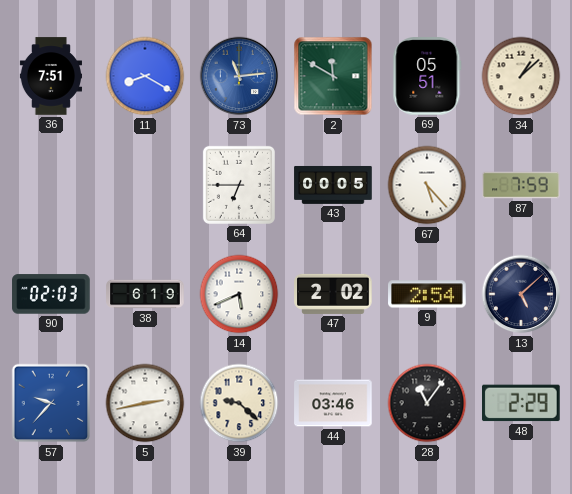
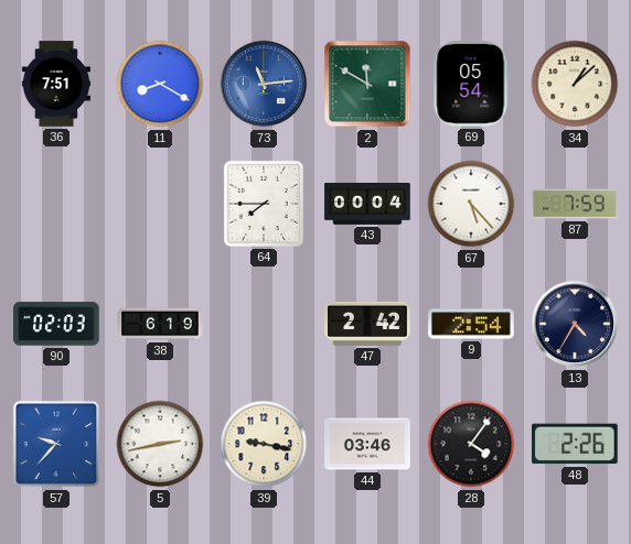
69: 05:51 -> 05:54 (471, 84)
64: 6:45 -> 7:45 (264, 204)
43: 00:05 -> 00:04 (367, 204)
14: 5:41 -> none (239, 294)
47: 2:02 -> 2:42 (367, 324)
13: 5:08 -> 4:35 (575, 324)
39: 9:22 -> 9:17 (264, 444)
28: 11:06 -> 4:06 (471, 444)
48: 2:29 -> 2:26 (576, 444)
